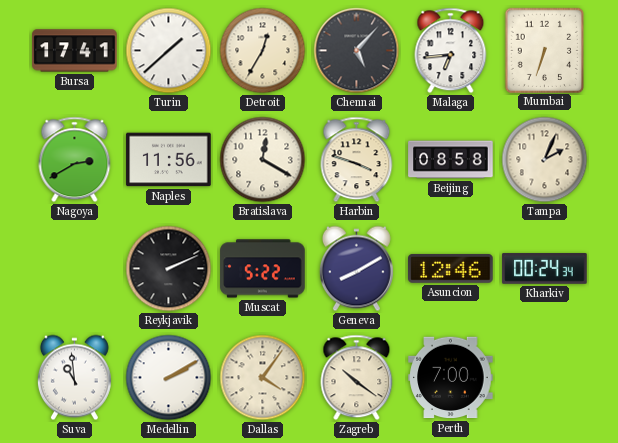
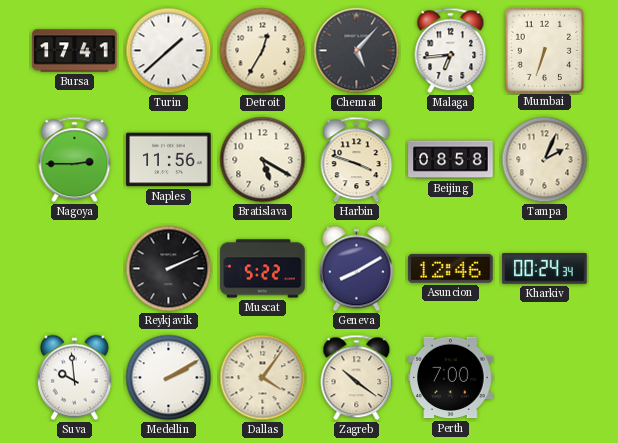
Nagoya: 2:40 -> 2:45 (75, 160)
Bratislava: 12:20 -> 5:20 (263, 160)
Suva: 10:59 -> 9:59 (74, 378)
